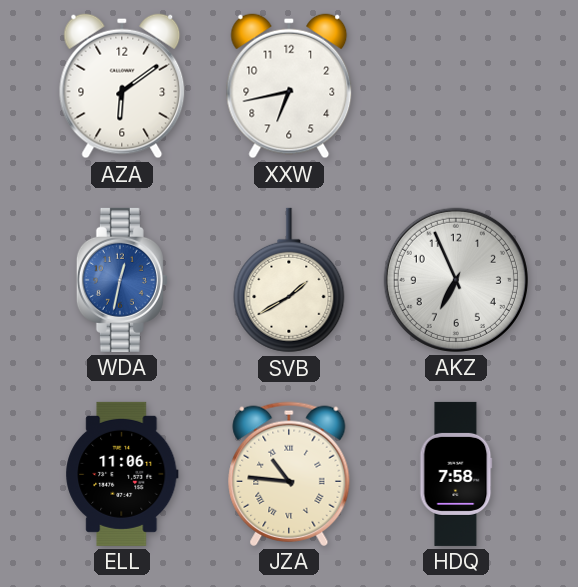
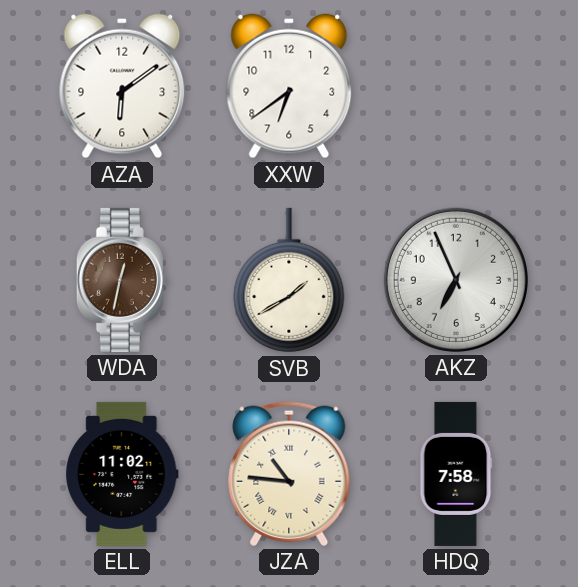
XXW: 6:43 -> 6:39 (289, 86)
WDA dial: blue -> brown (122, 280)
ELL: 11:06 -> 11:02 (122, 474)
